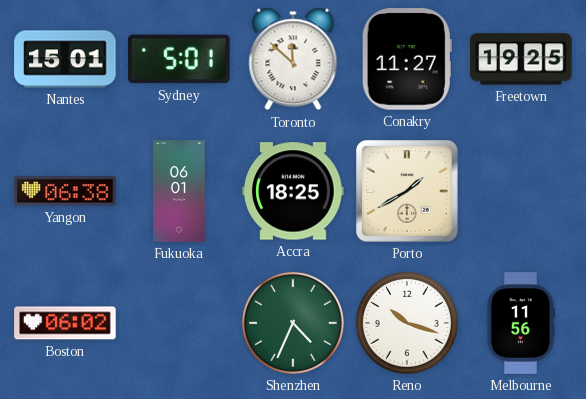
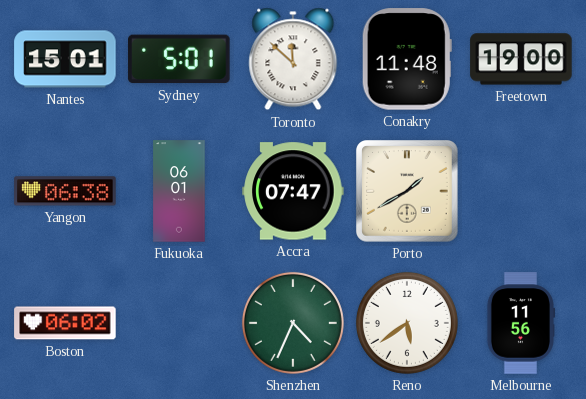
Conakry: 11:27 -> 11:48 (407, 59)
Freetown: 19:25 -> 19:00 (521, 59)
Accra: 18:25 -> 07:47 (293, 191)
Reno: 10:18 -> 5:39 (407, 323)
